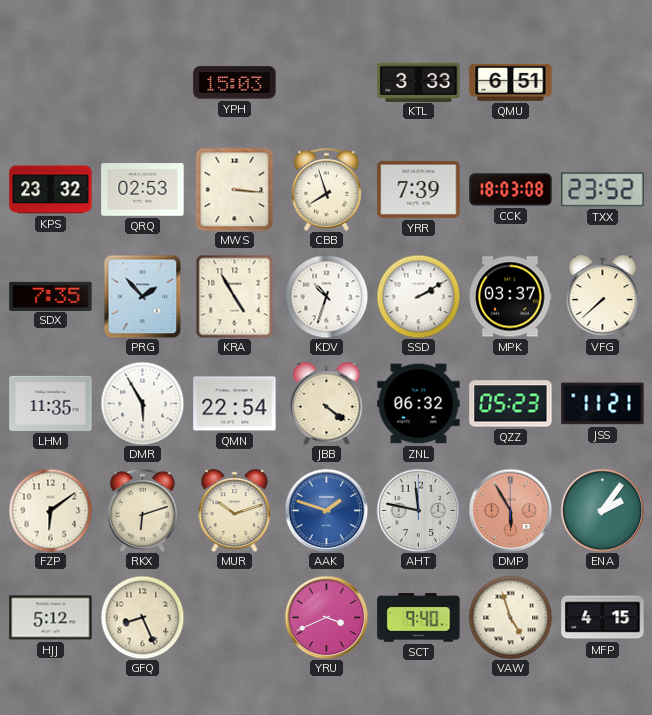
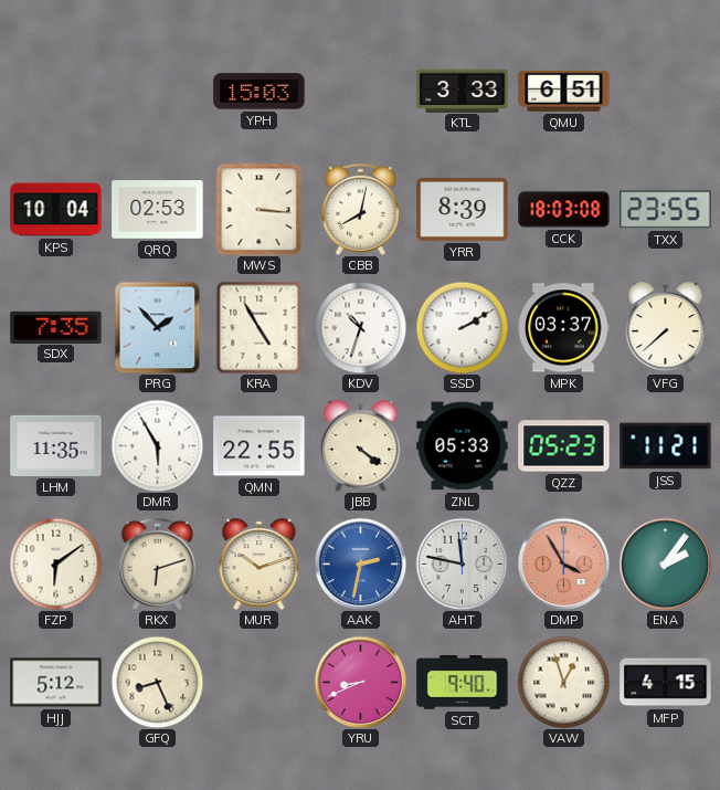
KPS: 23:32 -> 10:04 (56, 210)
CBB: 7:57 -> 8:02 (360, 209)
YRR: 7:39 -> 8:39 (463, 209)
TXX: 23:52 -> 23:55 (666, 210)
QMN: 22:54 -> 22:55 (260, 446)
ZNL: 06:32 -> 05:33 (463, 446)
AAK: 1:48 -> 2:32 (360, 563)
DMP: 5:55 -> 3:55 (563, 563)
YRU: 3:41 -> 8:41 (360, 682)
VAW: 4:57 -> 12:57 (563, 682)
